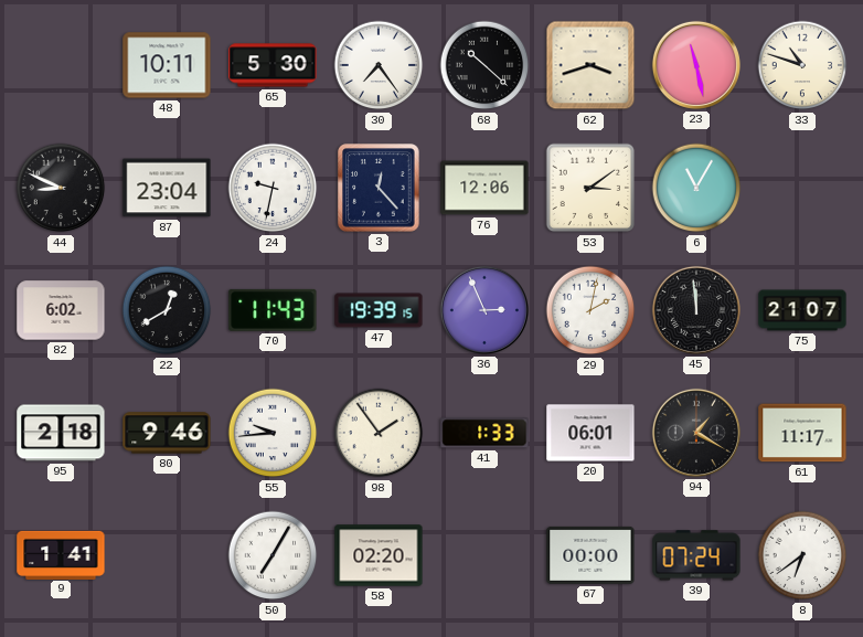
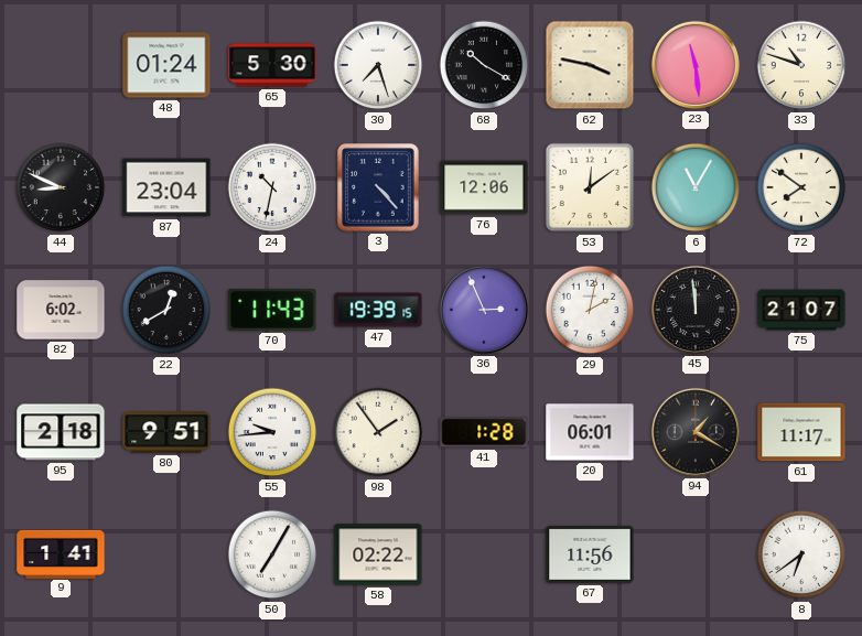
48: 10:11 -> 01:24 (166, 65)
30: 7:24 -> 7:27 (378, 65)
68: 10:22 -> 10:20 (484, 65)
62: 3:42 -> 3:47 (590, 65)
23: 11:28 -> 11:29 (696, 65)
24: 9:32 -> 10:32 (272, 187)
3: 12:23 -> 4:23 (378, 187)
53: 3:09 -> 12:09 (590, 187)
72: none -> 7:51 (801, 187)
80: 9:46 -> 9:51 (166, 432)
41: 1:33 -> 1:28 (484, 432)
58: 02:20 -> 02:22 (378, 554)
67: 00:00 -> 11:56 (590, 554)
39: 07:24 -> none (696, 555)
